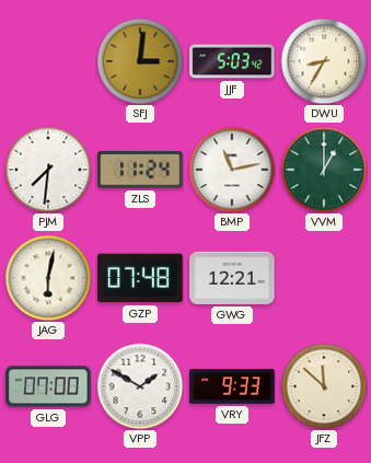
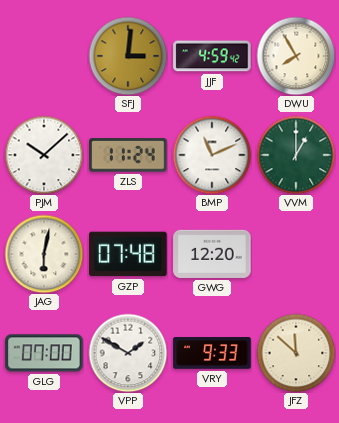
JJF: 5:03 -> 4:59 (212, 56)
DWU: 8:35 -> 7:55 (296, 56)
PJM: 7:31 -> 10:08 (44, 155)
BMP: 11:13 -> 11:11 (212, 155)
GWG: 12:21 -> 12:20 (212, 254)
